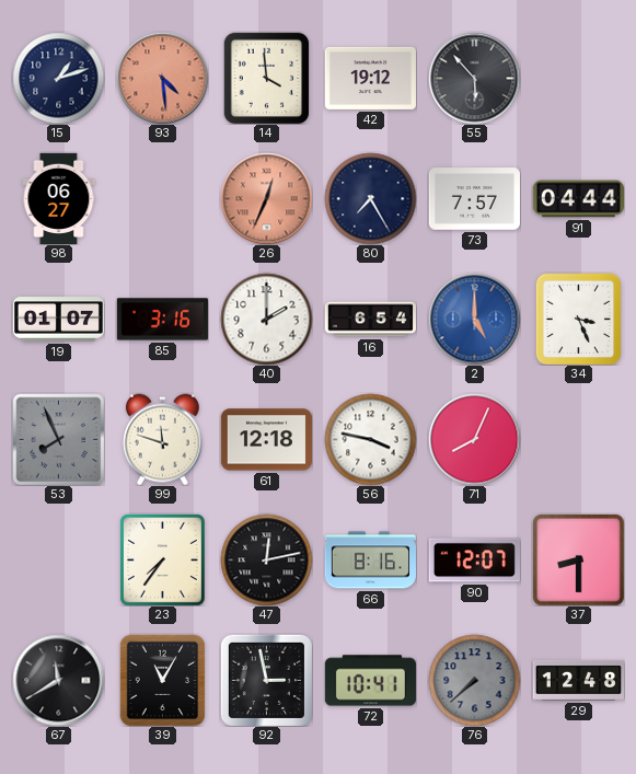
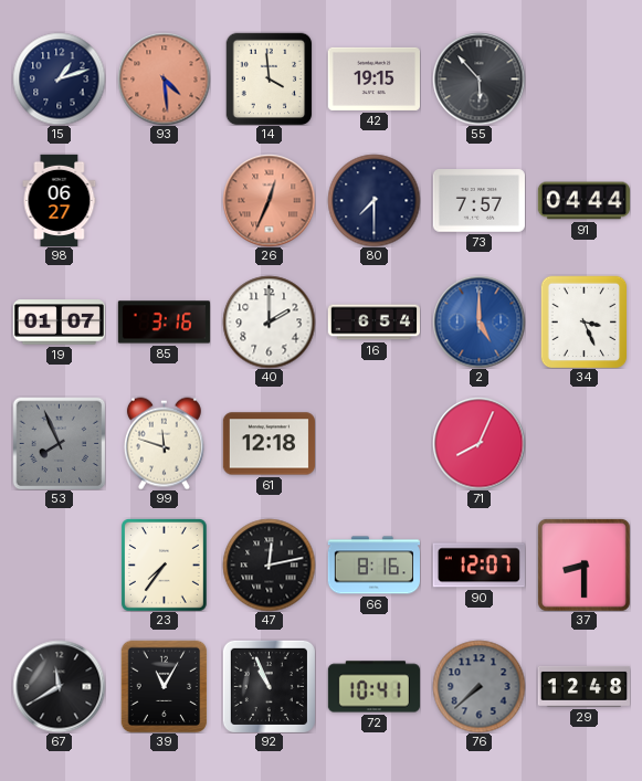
42: 19:12 -> 19:15 (373, 78)
80: 7:25 -> 7:30 (373, 200)
56: 3:47 -> none (370, 439)
92: 2:58 -> 10:56 (269, 686)
